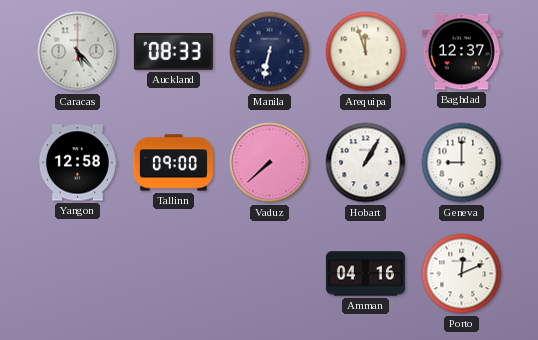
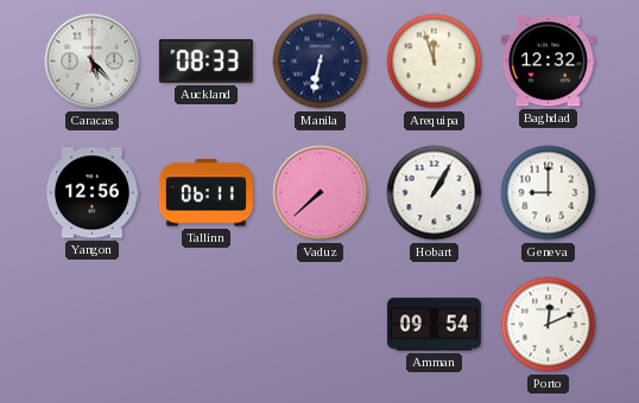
Baghdad: 12:37 -> 12:32 (548, 62)
Yangon: 12:58 -> 12:56 (91, 193)
Tallinn: 09:00 -> 06:11 (205, 193)
Amman: 04:16 -> 09:54 (434, 325)
